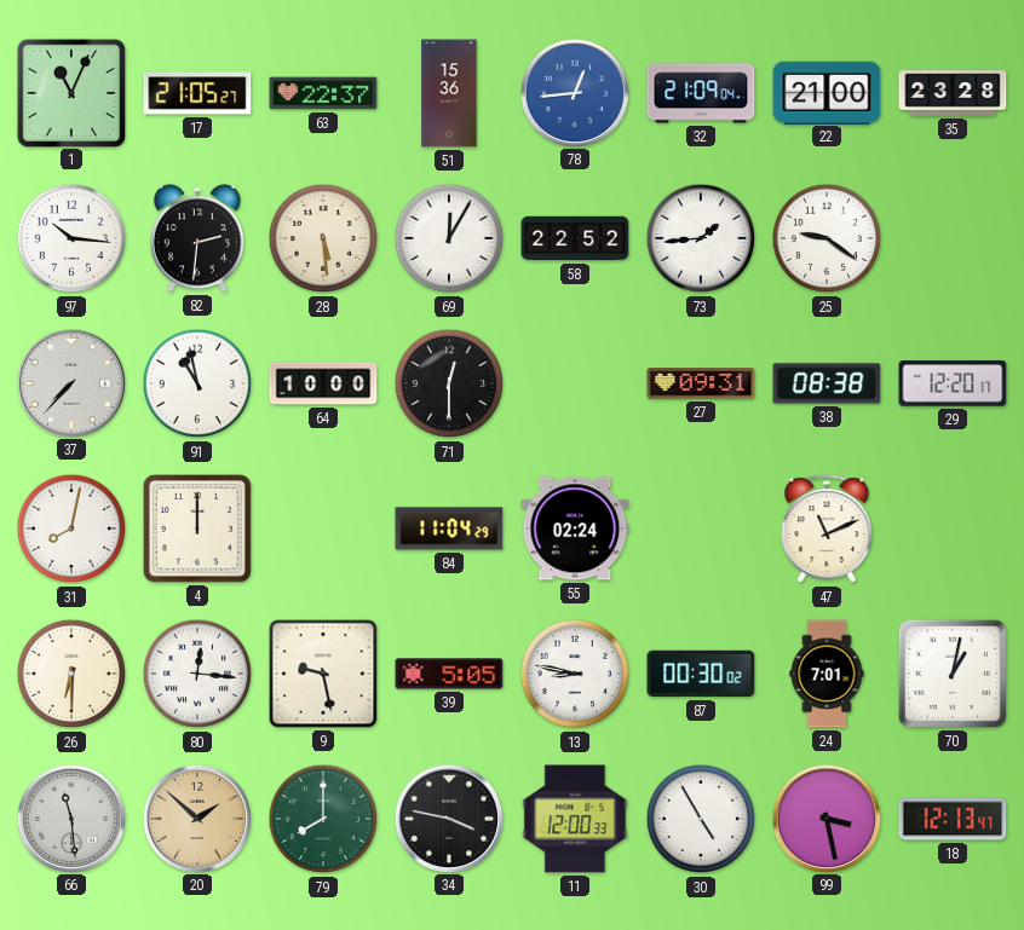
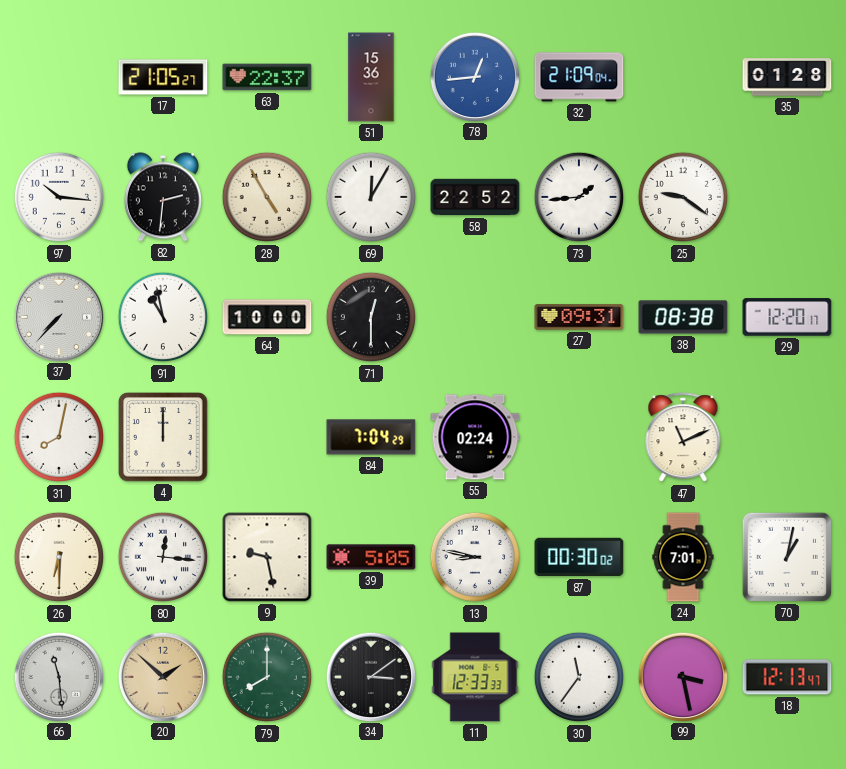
1: 11:04 -> none (70, 92)
22: 21:00 -> none (827, 92)
35: 23:28 -> 01:28 (787, 77)
28: 5:29 -> 4:55 (267, 197)
84: 11:04 -> 7:04 (371, 437)
34: 3:47 -> 3:09 (370, 676)
11: 12:00 -> 12:33 (475, 677)
30: 4:55 -> 11:36 (579, 677)
